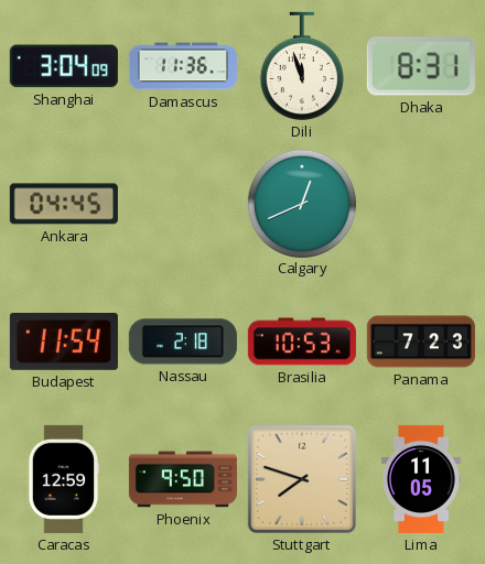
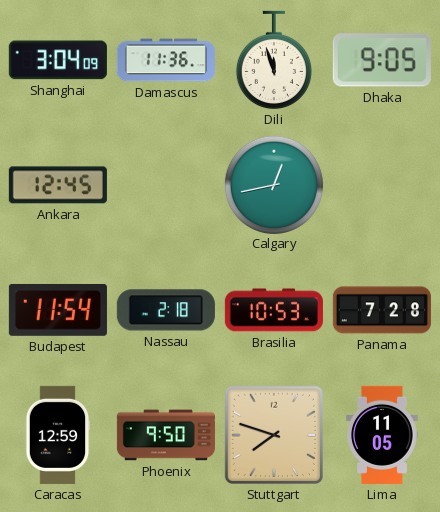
Dhaka: 8:31 -> 9:05 (382, 60)
Ankara: 04:45 -> 12:45 (58, 185)
Calgary: 12:41 -> 12:43 (273, 184)
Panama: 7:23 -> 7:28 (382, 310)
